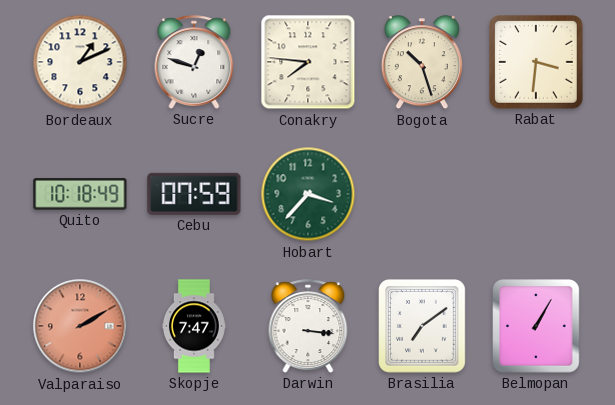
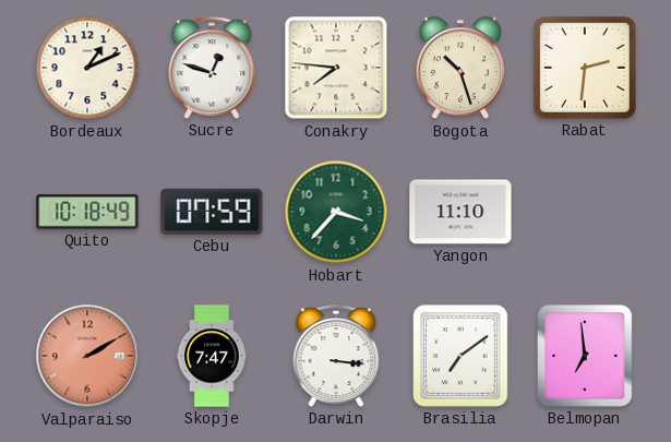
Rabat: 3:31 -> 2:31 (586, 69)
Yangon: none -> 11:10 (460, 212)
Belmopan: 1:05 -> 6:59 (586, 356)
